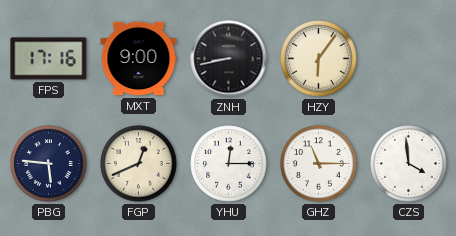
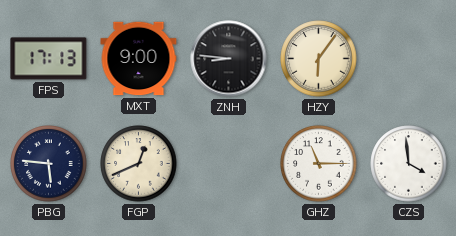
FPS: 17:16 -> 17:13 (49, 59)
ZNH: 8:43 -> 8:46 (229, 59)
YHU: 12:15 -> none (229, 164)
